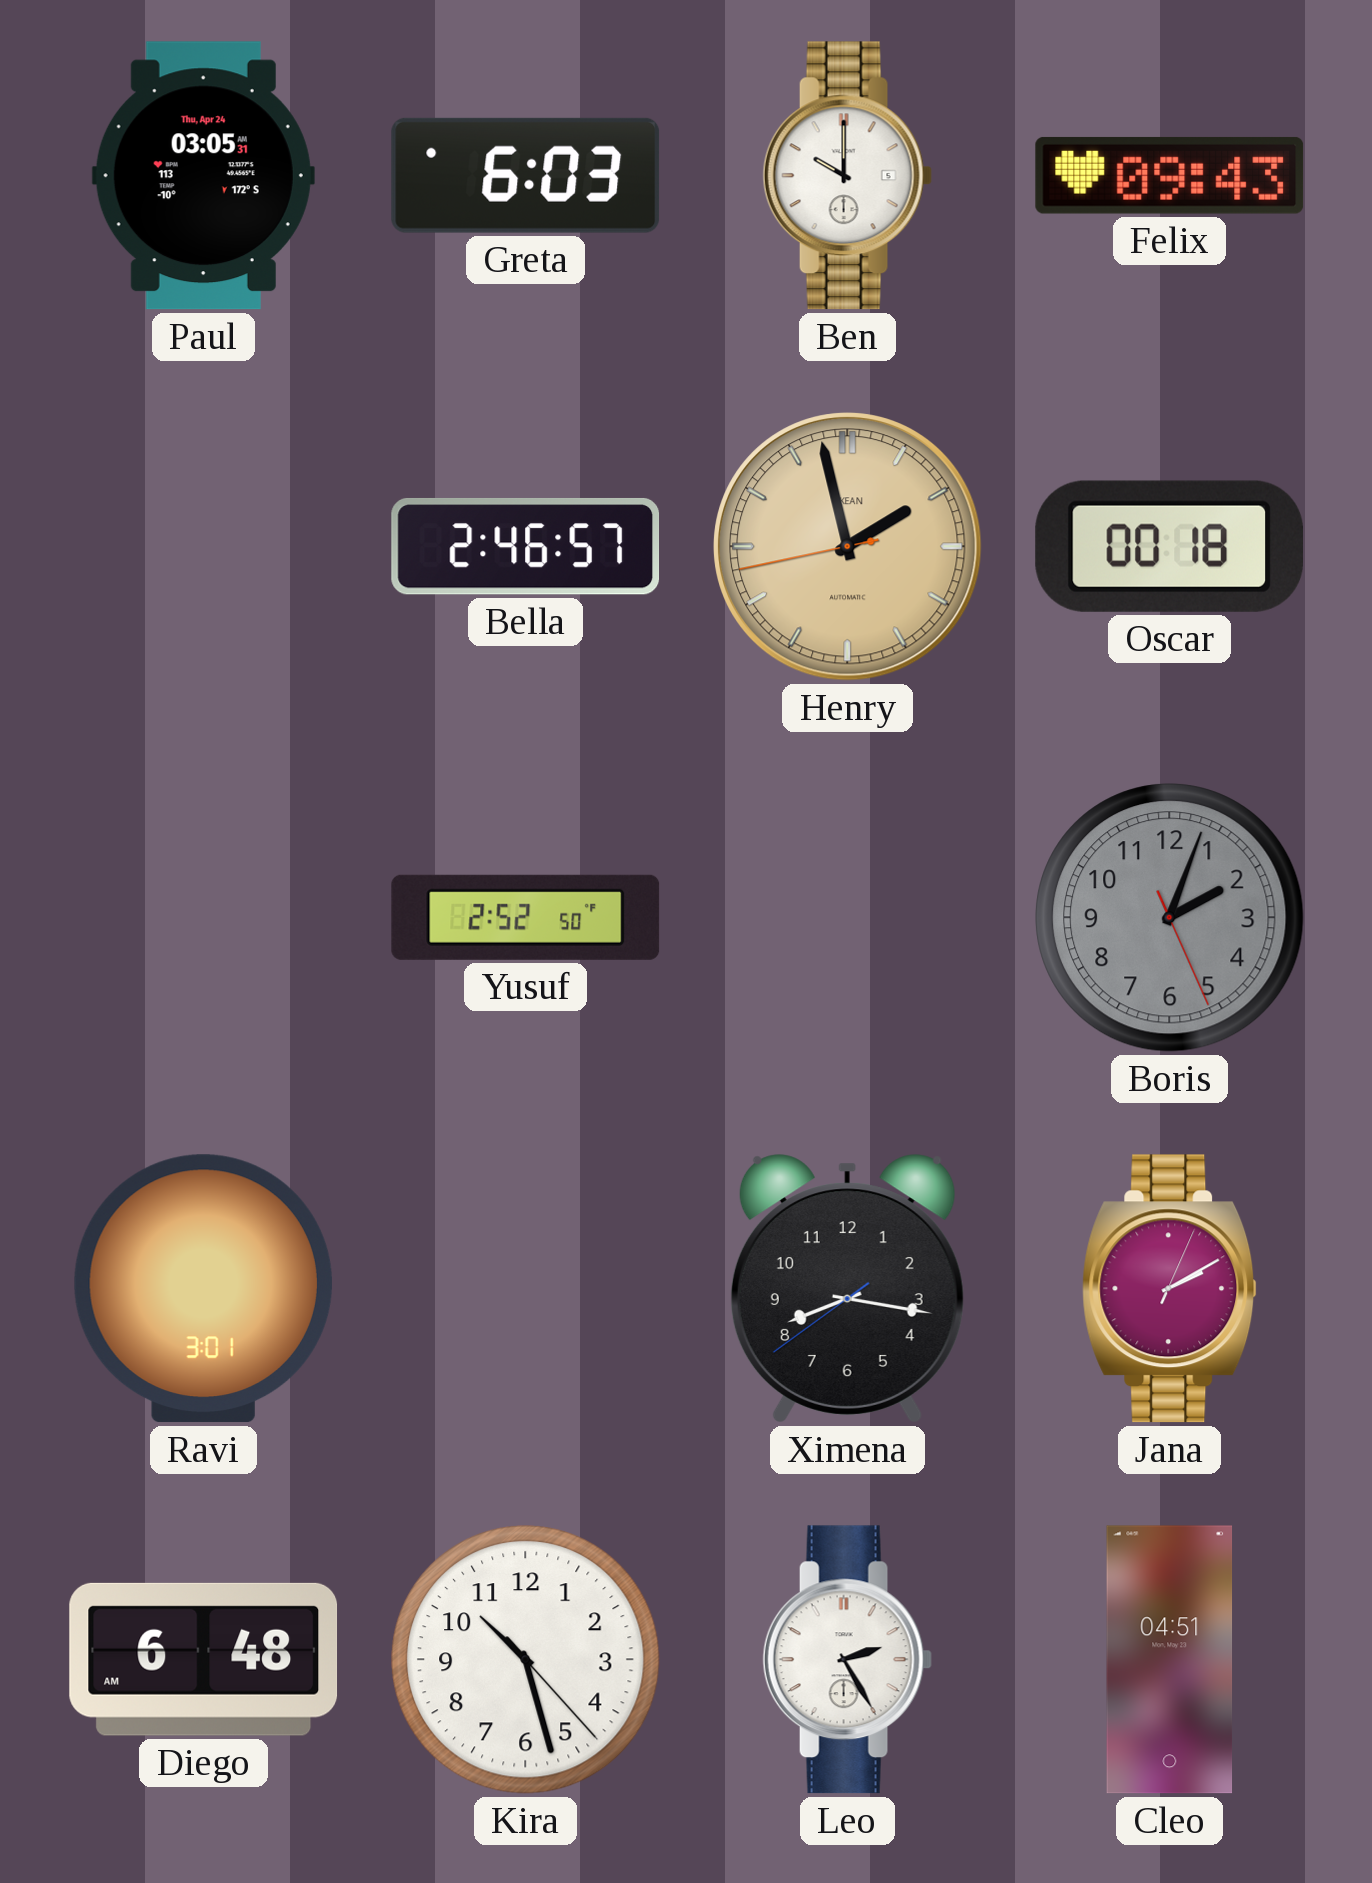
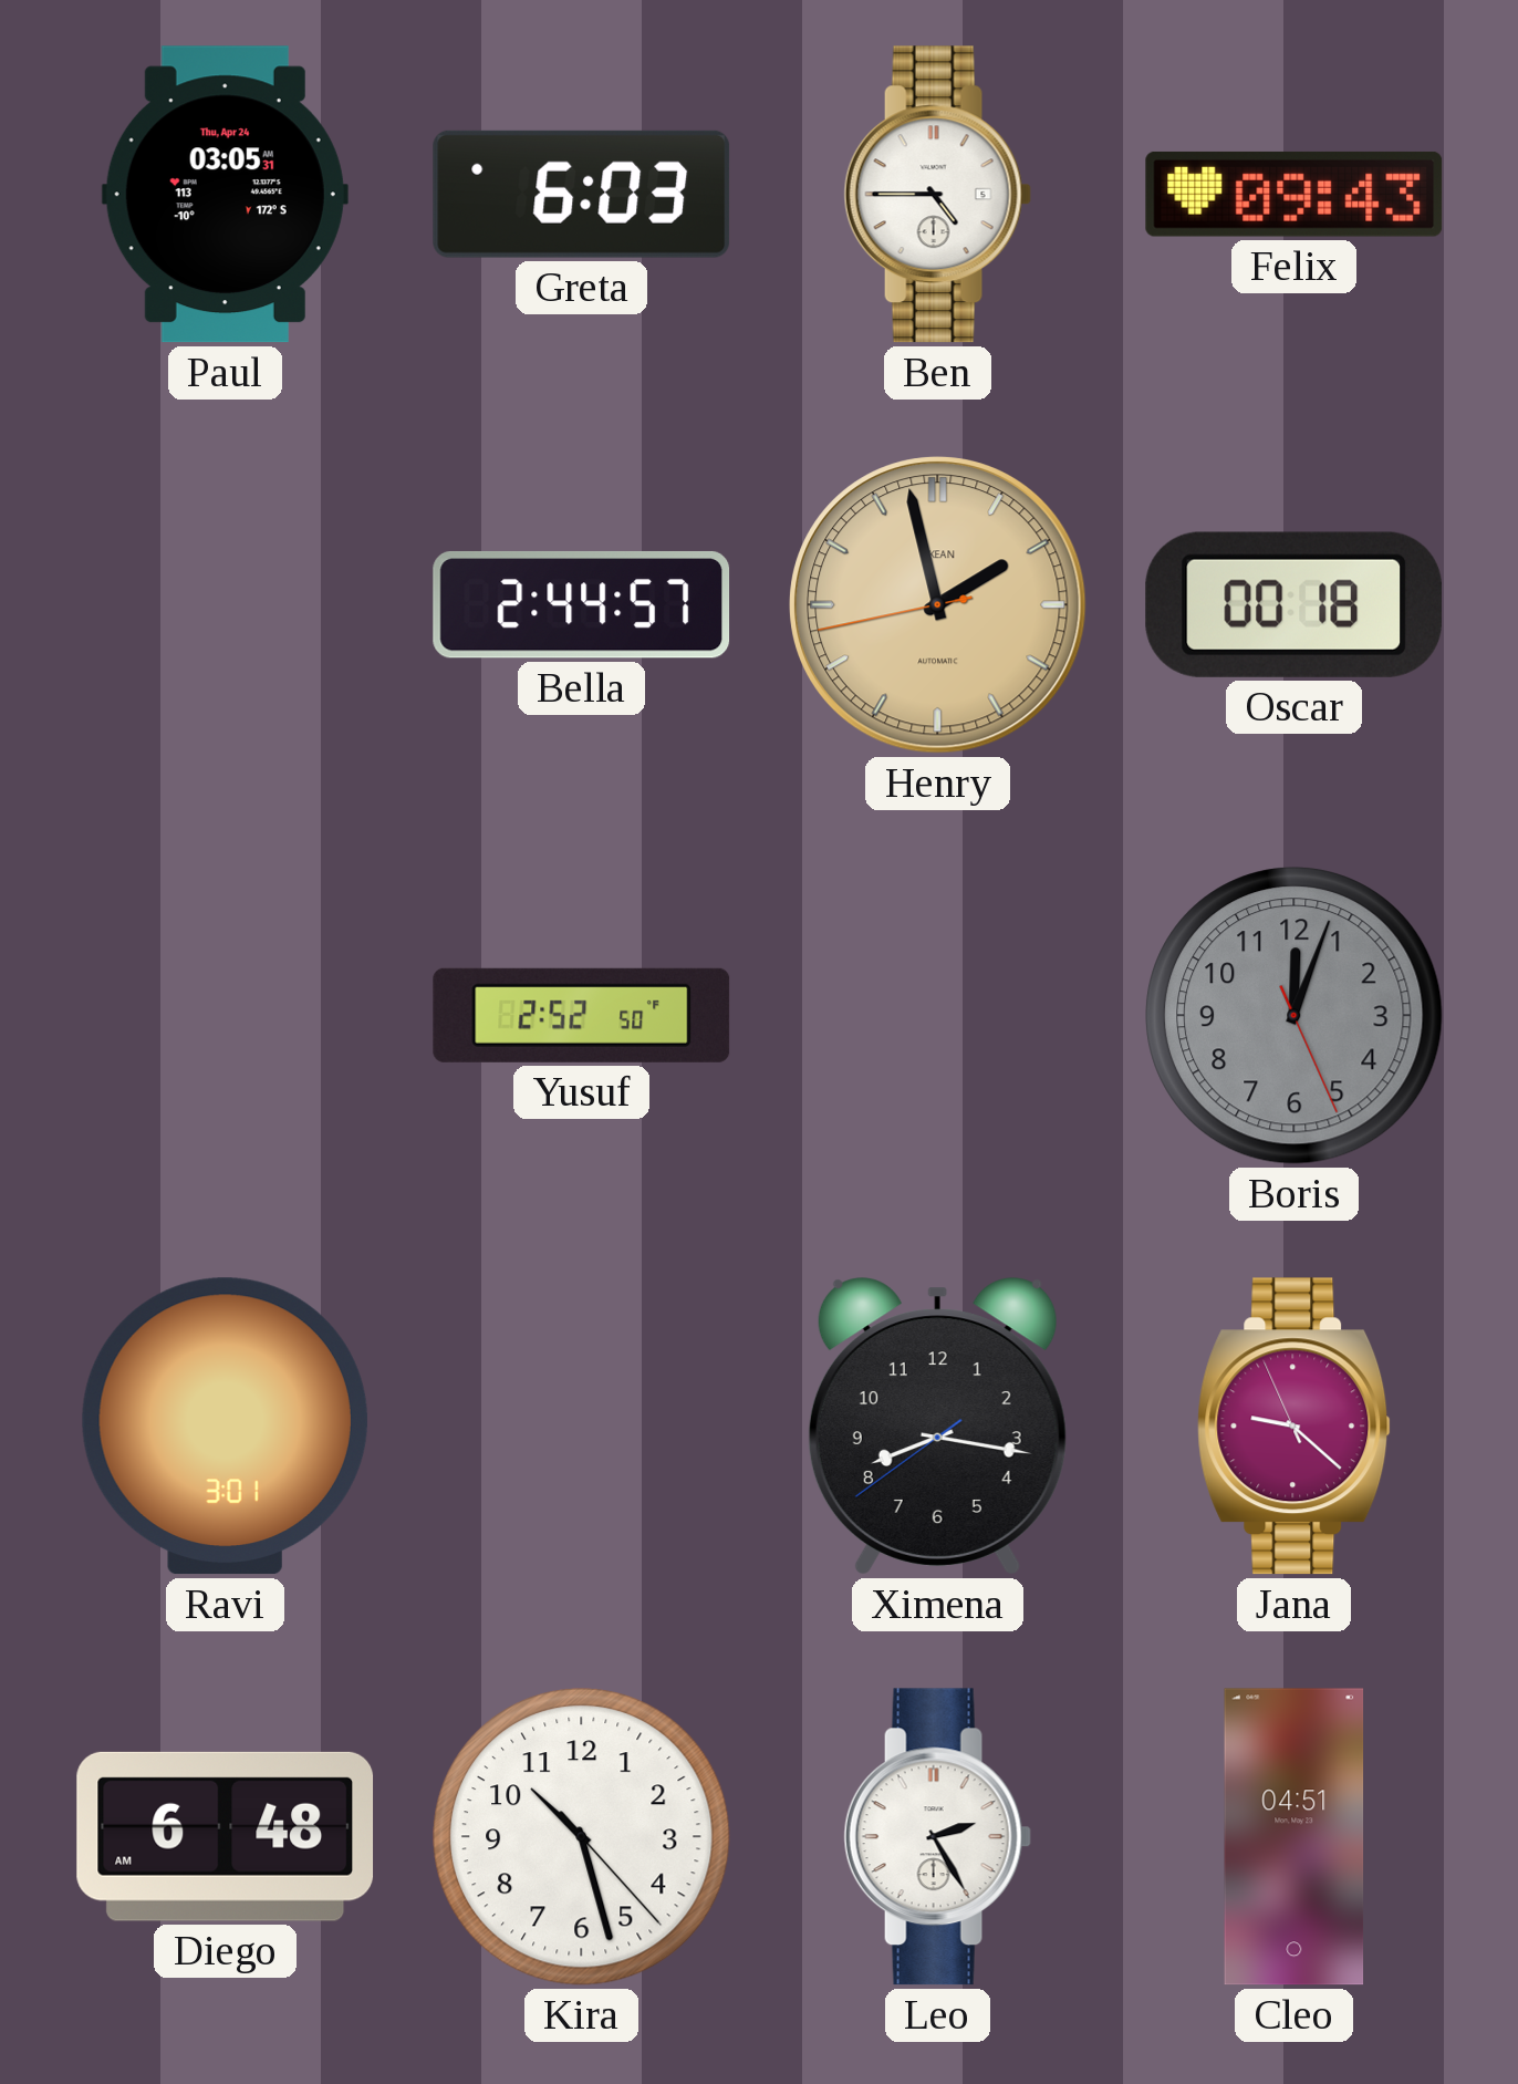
Ben: 10:00 -> 4:45 (937, 195)
Bella: 2:46 -> 2:44 (582, 604)
Boris: 2:03 -> 12:03 (1295, 1016)
Jana: 2:10 -> 9:21 (1295, 1427)
